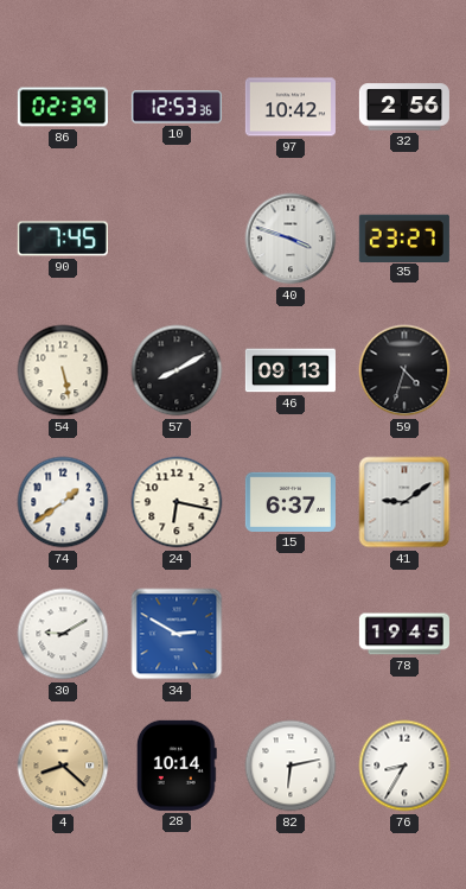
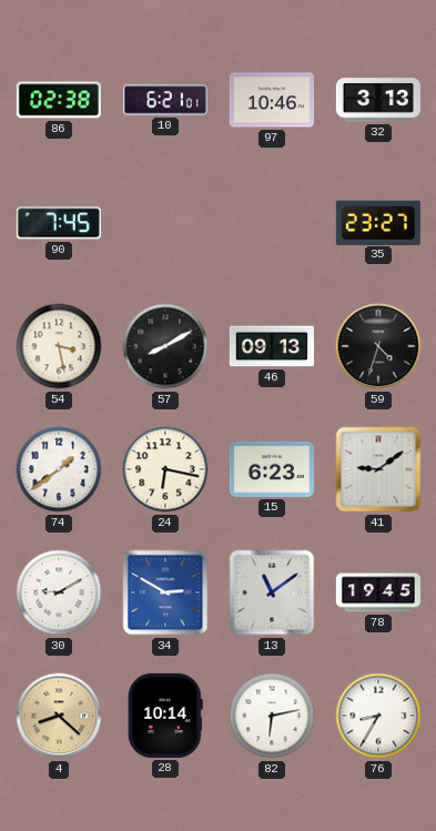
86: 02:39 -> 02:38 (59, 100)
10: 12:53 -> 6:21 (165, 100)
97: 10:42 -> 10:46 (272, 100)
32: 2:56 -> 3:13 (378, 100)
40: 3:48 -> none (291, 239)
54: 5:28 -> 3:28 (59, 346)
15: 6:37 -> 6:23 (272, 469)
13: none -> 11:09 (272, 592)
